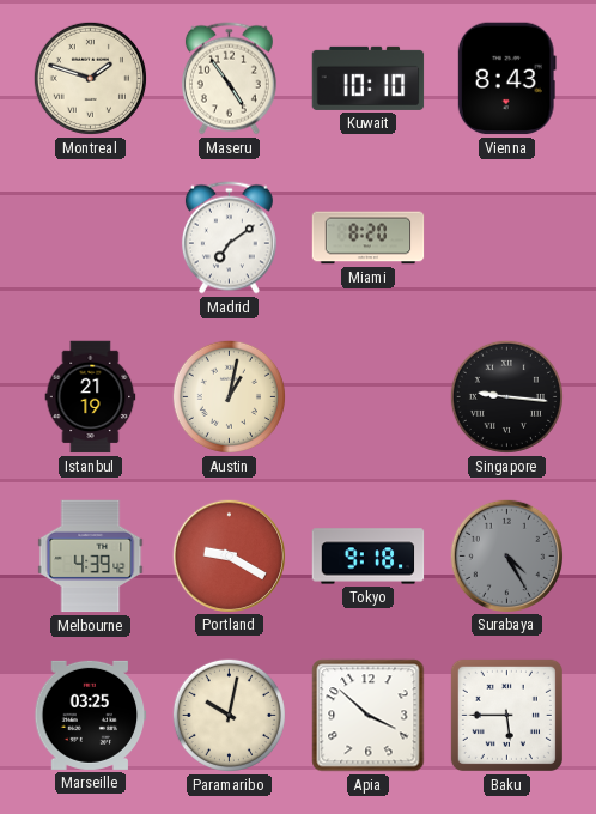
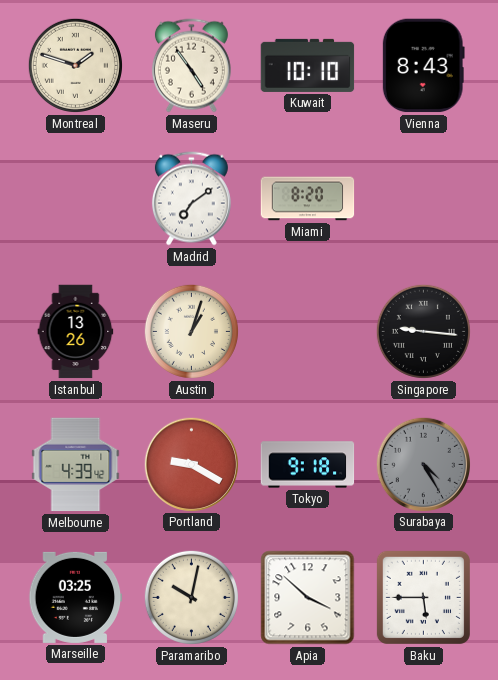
Istanbul: 21:19 -> 13:26 (76, 332)
Austin: 1:02 -> 1:03 (191, 331)
